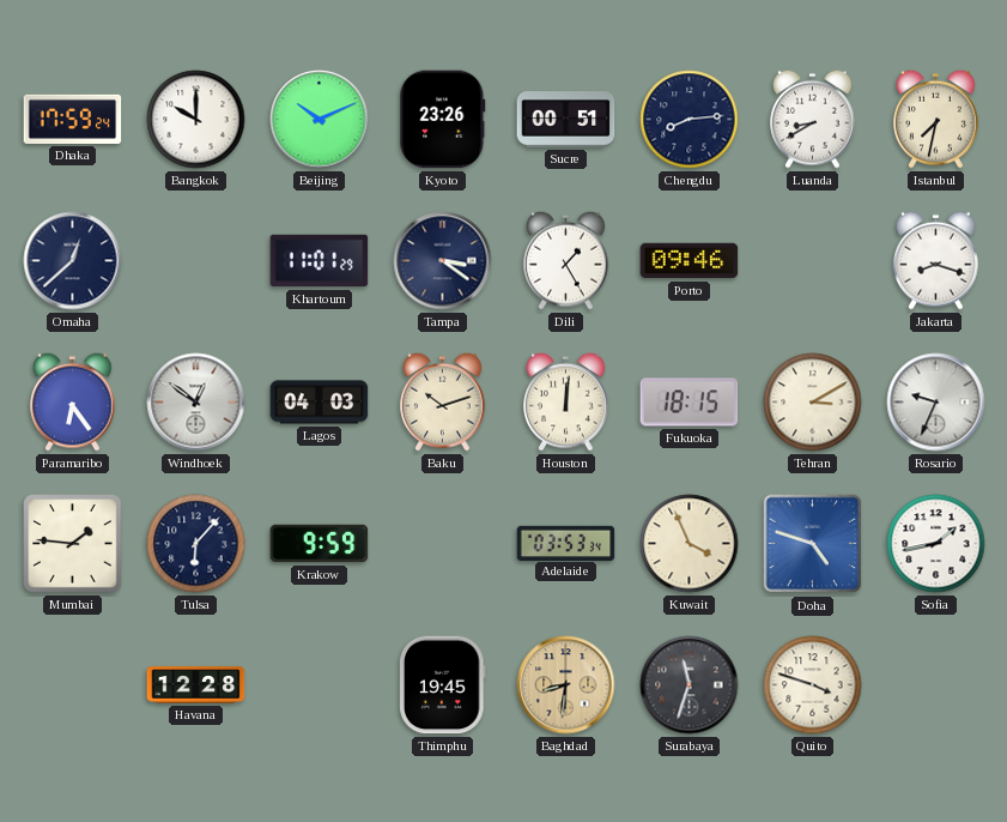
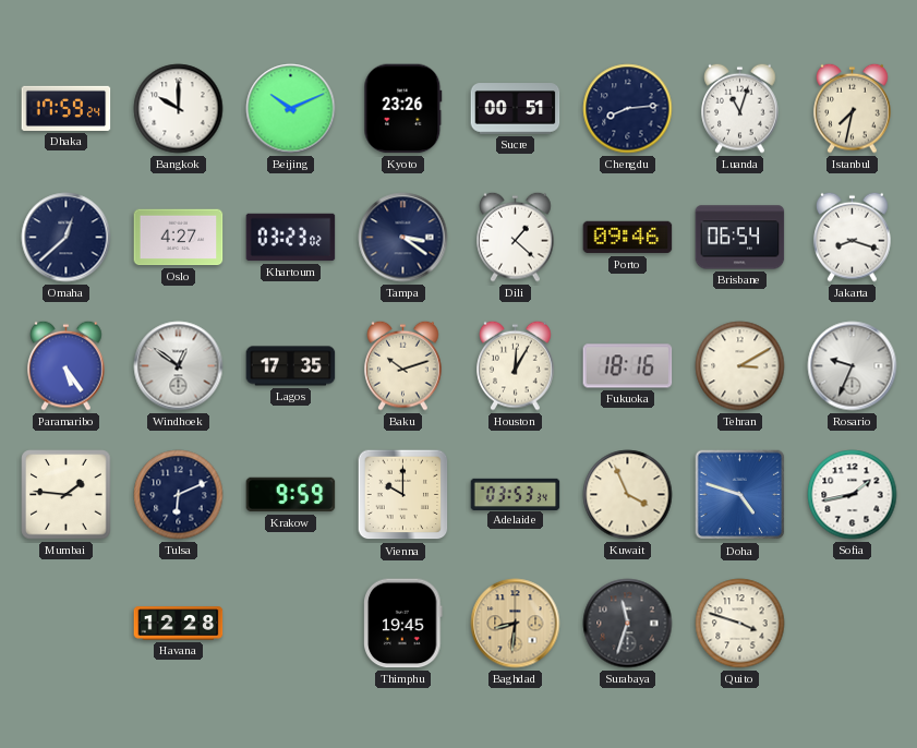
Luanda: 8:40 -> 11:03 (740, 108)
Oslo: none -> 4:27 (179, 238)
Khartoum: 11:01 -> 03:23 (291, 238)
Dili: 1:25 -> 1:22 (516, 237)
Brisbane: none -> 06:54 (740, 238)
Paramaribo: 6:24 -> 5:24 (67, 365)
Lagos: 04:03 -> 17:35 (291, 366)
Houston: 12:01 -> 12:05 (516, 365)
Fukuoka: 18:15 -> 18:16 (628, 366)
Tulsa: 6:07 -> 6:11 (179, 495)
Vienna: none -> 10:00 (403, 495)
